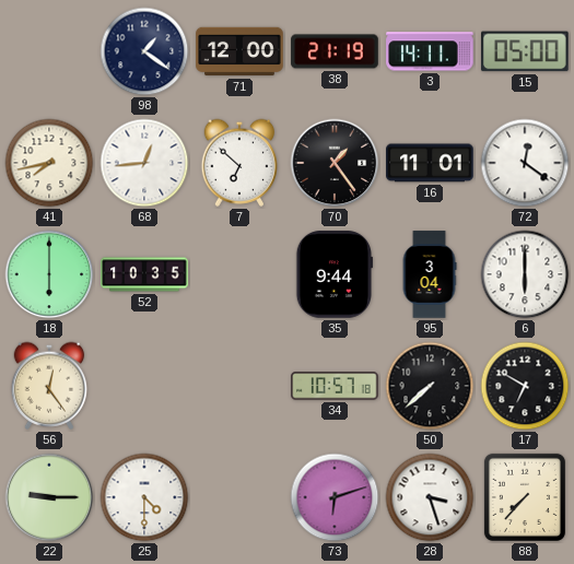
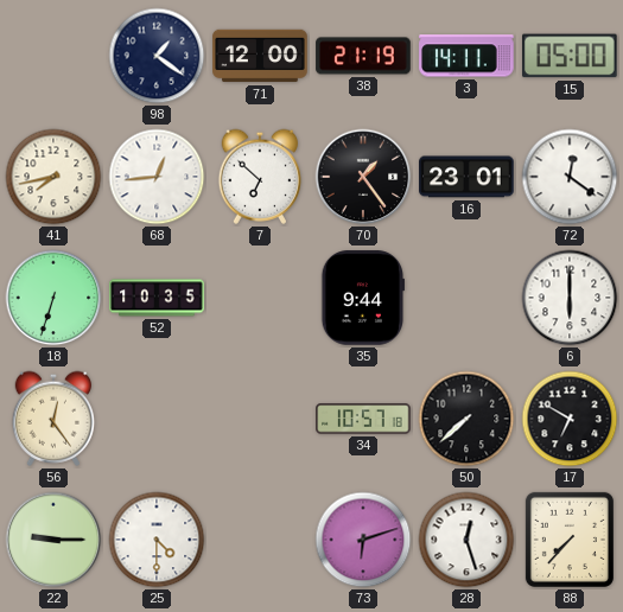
16: 11:01 -> 23:01 (466, 177)
18: 6:00 -> 6:33 (53, 298)
95: 3:04 -> none (430, 274)
28: 3:27 -> 12:27 (466, 540)
